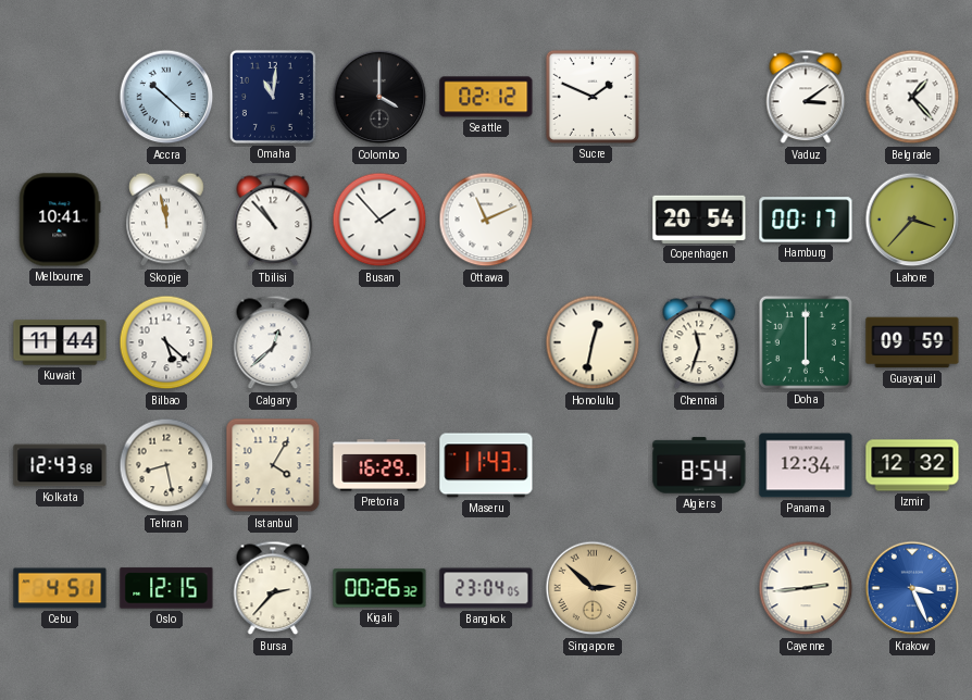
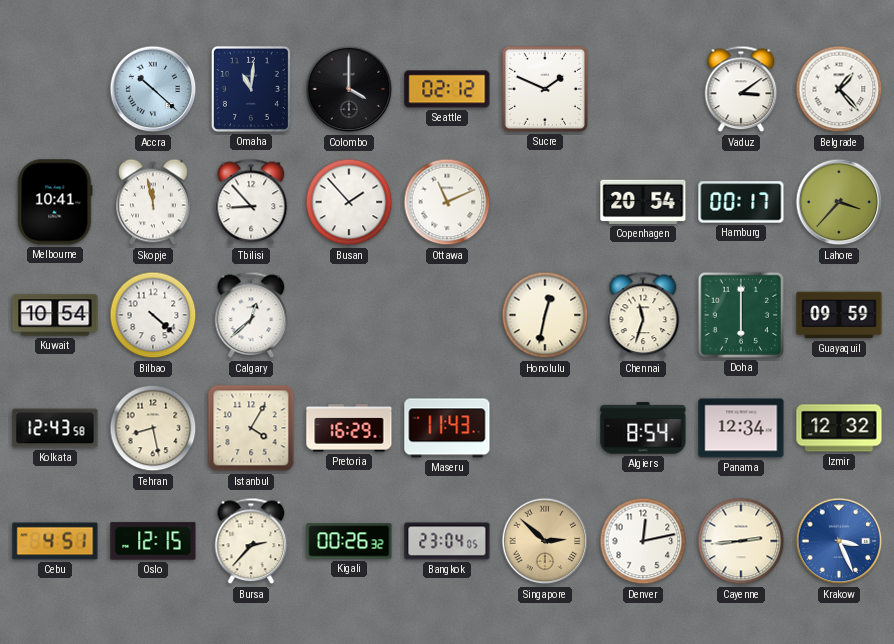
Tbilisi: 10:53 -> 8:53 (251, 202)
Kuwait: 11:44 -> 10:54 (55, 315)
Bilbao: 5:22 -> 4:22 (153, 315)
Denver: none -> 12:13 (643, 541)
